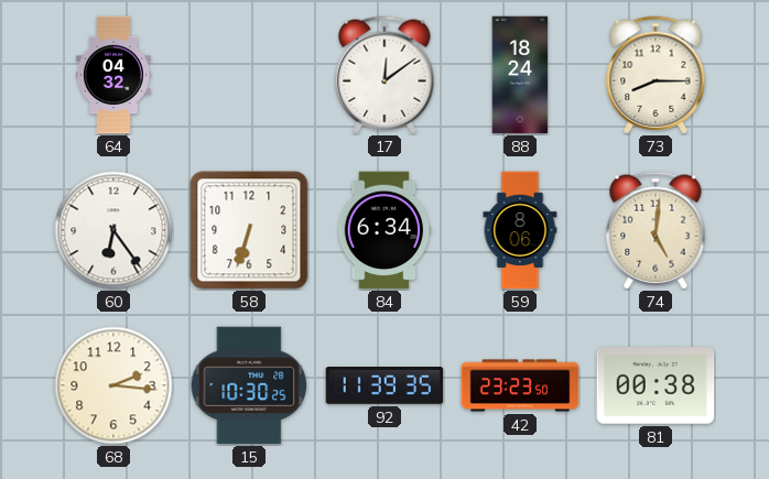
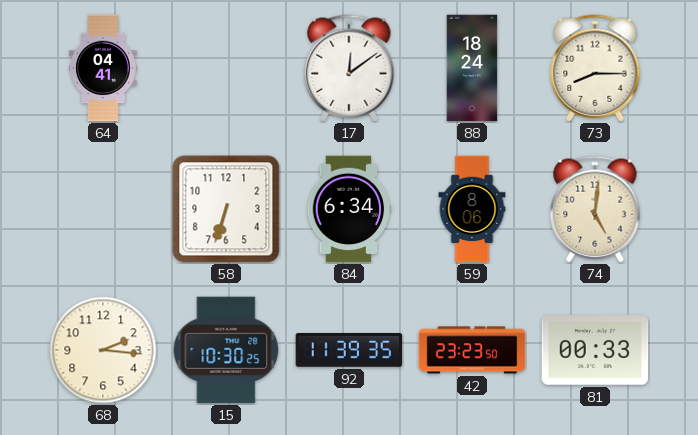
64: 04:32 -> 04:41 (104, 68)
60: 6:24 -> none (113, 230)
81: 00:38 -> 00:33 (595, 350)
